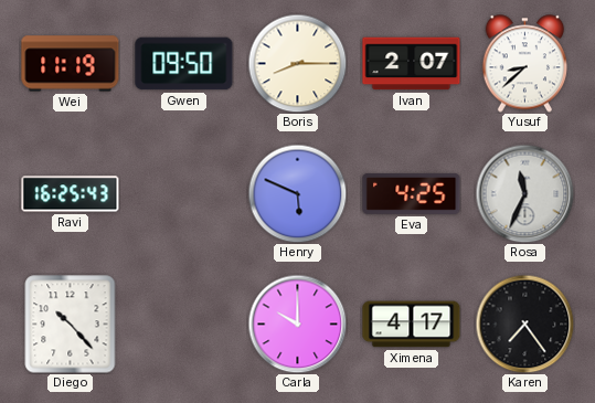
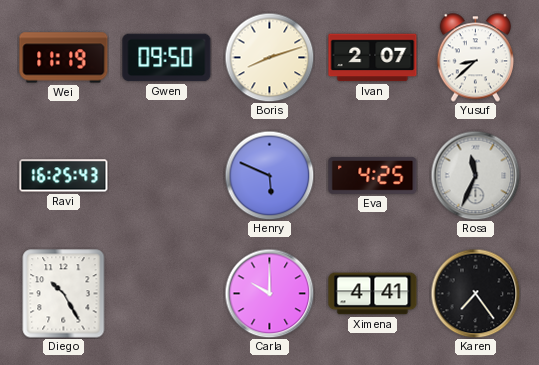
Boris: 8:15 -> 8:12 (269, 57)
Diego: 10:23 -> 10:25 (64, 294)
Ximena: 4:17 -> 4:41 (373, 294)
